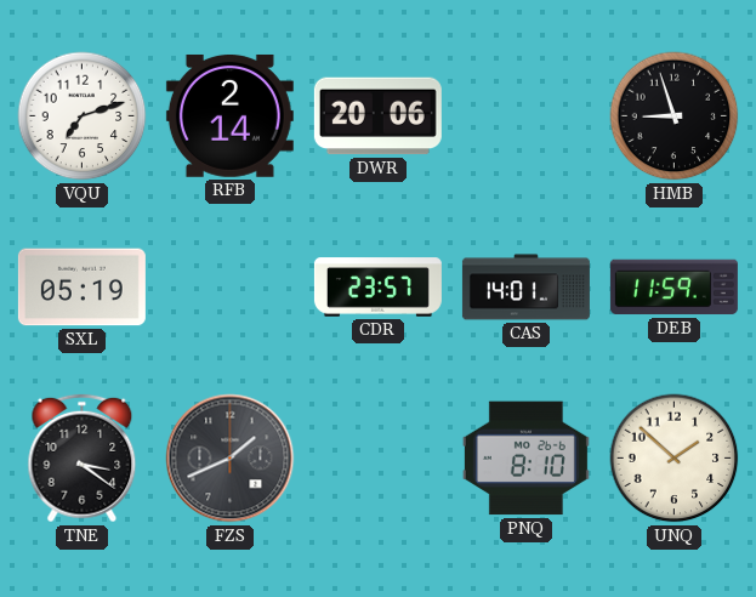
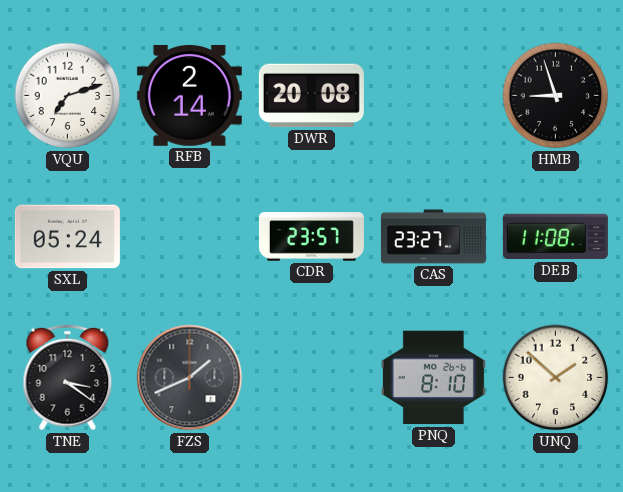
DWR: 20:06 -> 20:08 (311, 96)
SXL: 05:19 -> 05:24 (67, 237)
CAS: 14:01 -> 23:27 (433, 237)
DEB: 11:59 -> 11:08 (555, 237)
